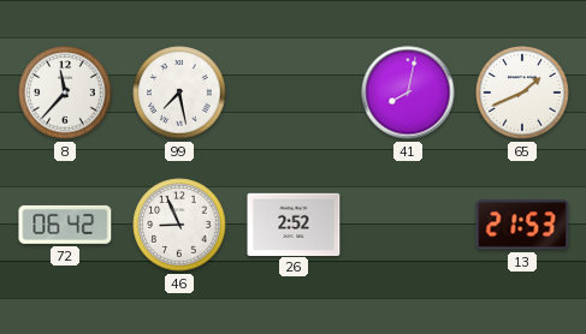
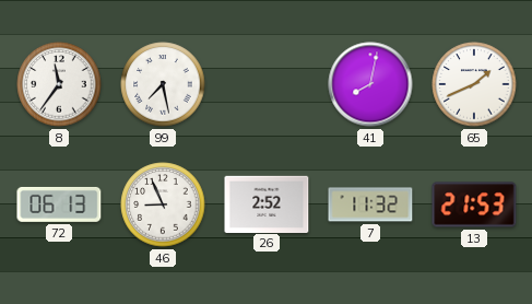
8: 11:37 -> 11:36 (59, 84)
72: 06:42 -> 06:13 (59, 204)
7: none -> 11:32 (370, 204)
